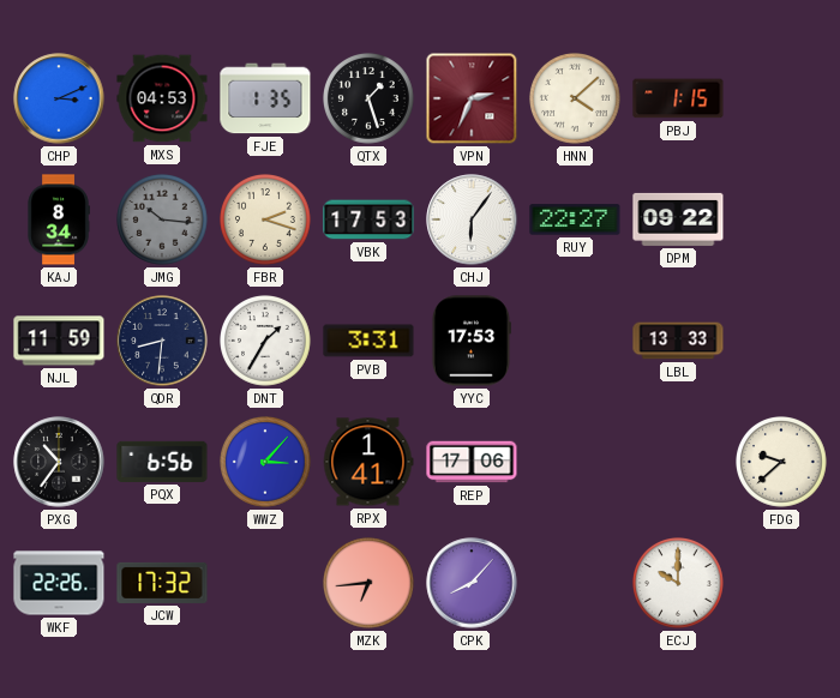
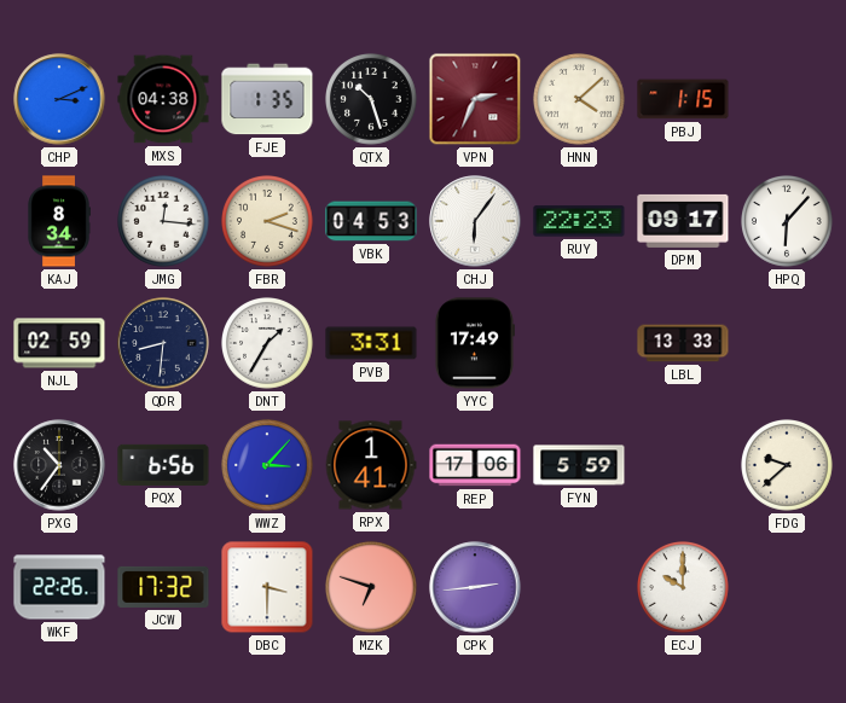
MXS: 04:53 -> 04:38 (163, 99)
QTX: 1:27 -> 10:27 (372, 100)
JMG: 10:16 -> 12:16 (164, 222)
JMG dial: grey -> white (164, 222)
VBK: 17:53 -> 04:53 (371, 221)
RUY: 22:27 -> 22:23 (579, 221)
DPM: 09:22 -> 09:17 (683, 221)
HPQ: none -> 6:07 (788, 222)
NJL: 11:59 -> 02:59 (59, 343)
YYC: 17:53 -> 17:49 (474, 343)
FYN: none -> 5:59 (579, 465)
DBC: none -> 3:30 (267, 587)
MZK: 6:44 -> 6:48 (372, 588)
CPK: 8:07 -> 2:44 (475, 587)
